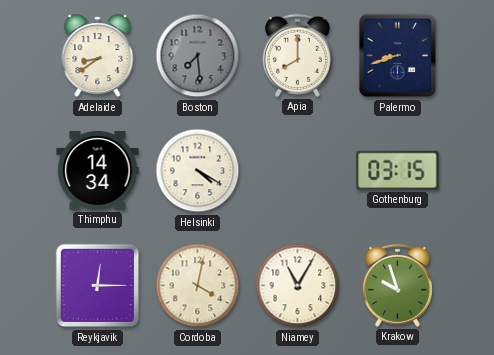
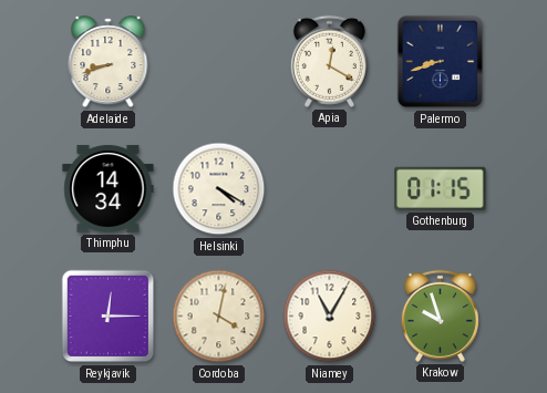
Adelaide: 8:39 -> 8:42 (109, 62)
Boston: 7:29 -> none (198, 56)
Apia: 8:00 -> 12:20 (329, 61)
Gothenburg: 03:15 -> 01:15 (441, 188)
